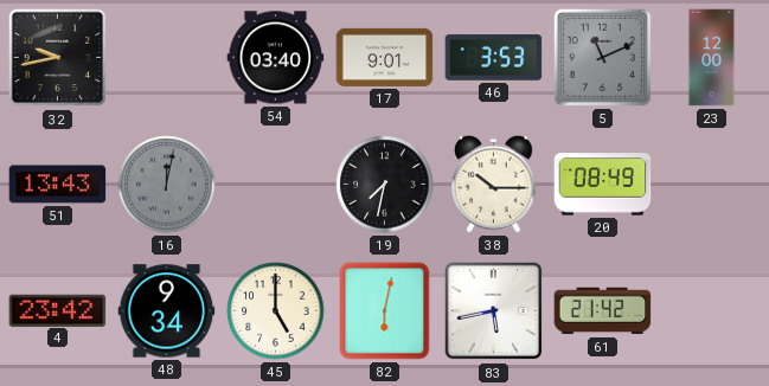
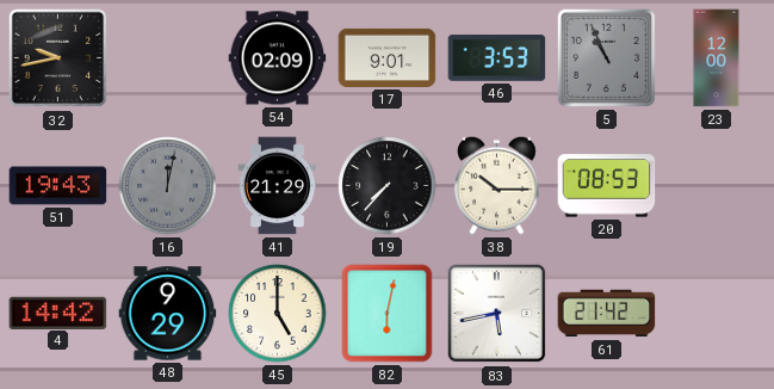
54: 03:40 -> 02:09 (278, 58)
5: 11:11 -> 10:56 (606, 57)
51: 13:43 -> 19:43 (58, 186)
41: none -> 21:29 (278, 186)
19: 7:32 -> 7:37 (388, 186)
20: 08:49 -> 08:53 (607, 186)
4: 23:42 -> 14:42 (58, 313)
48: 9:34 -> 9:29 (168, 314)
